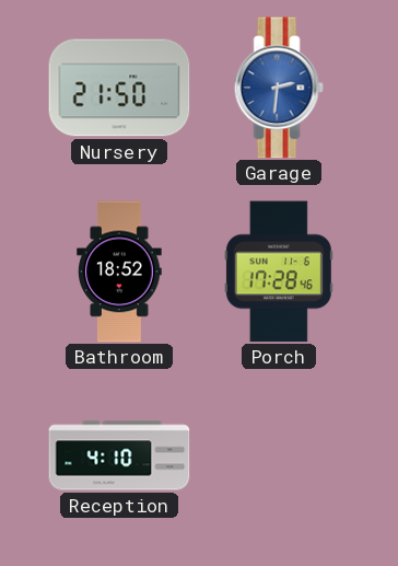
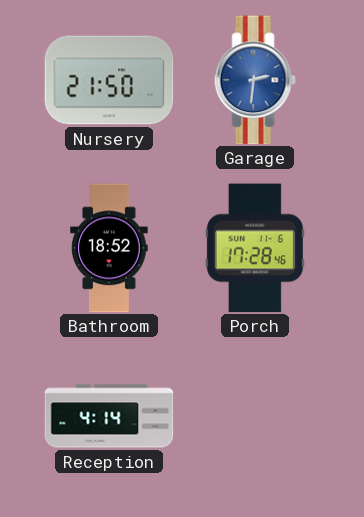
Reception: 4:10 -> 4:14 (109, 416)
